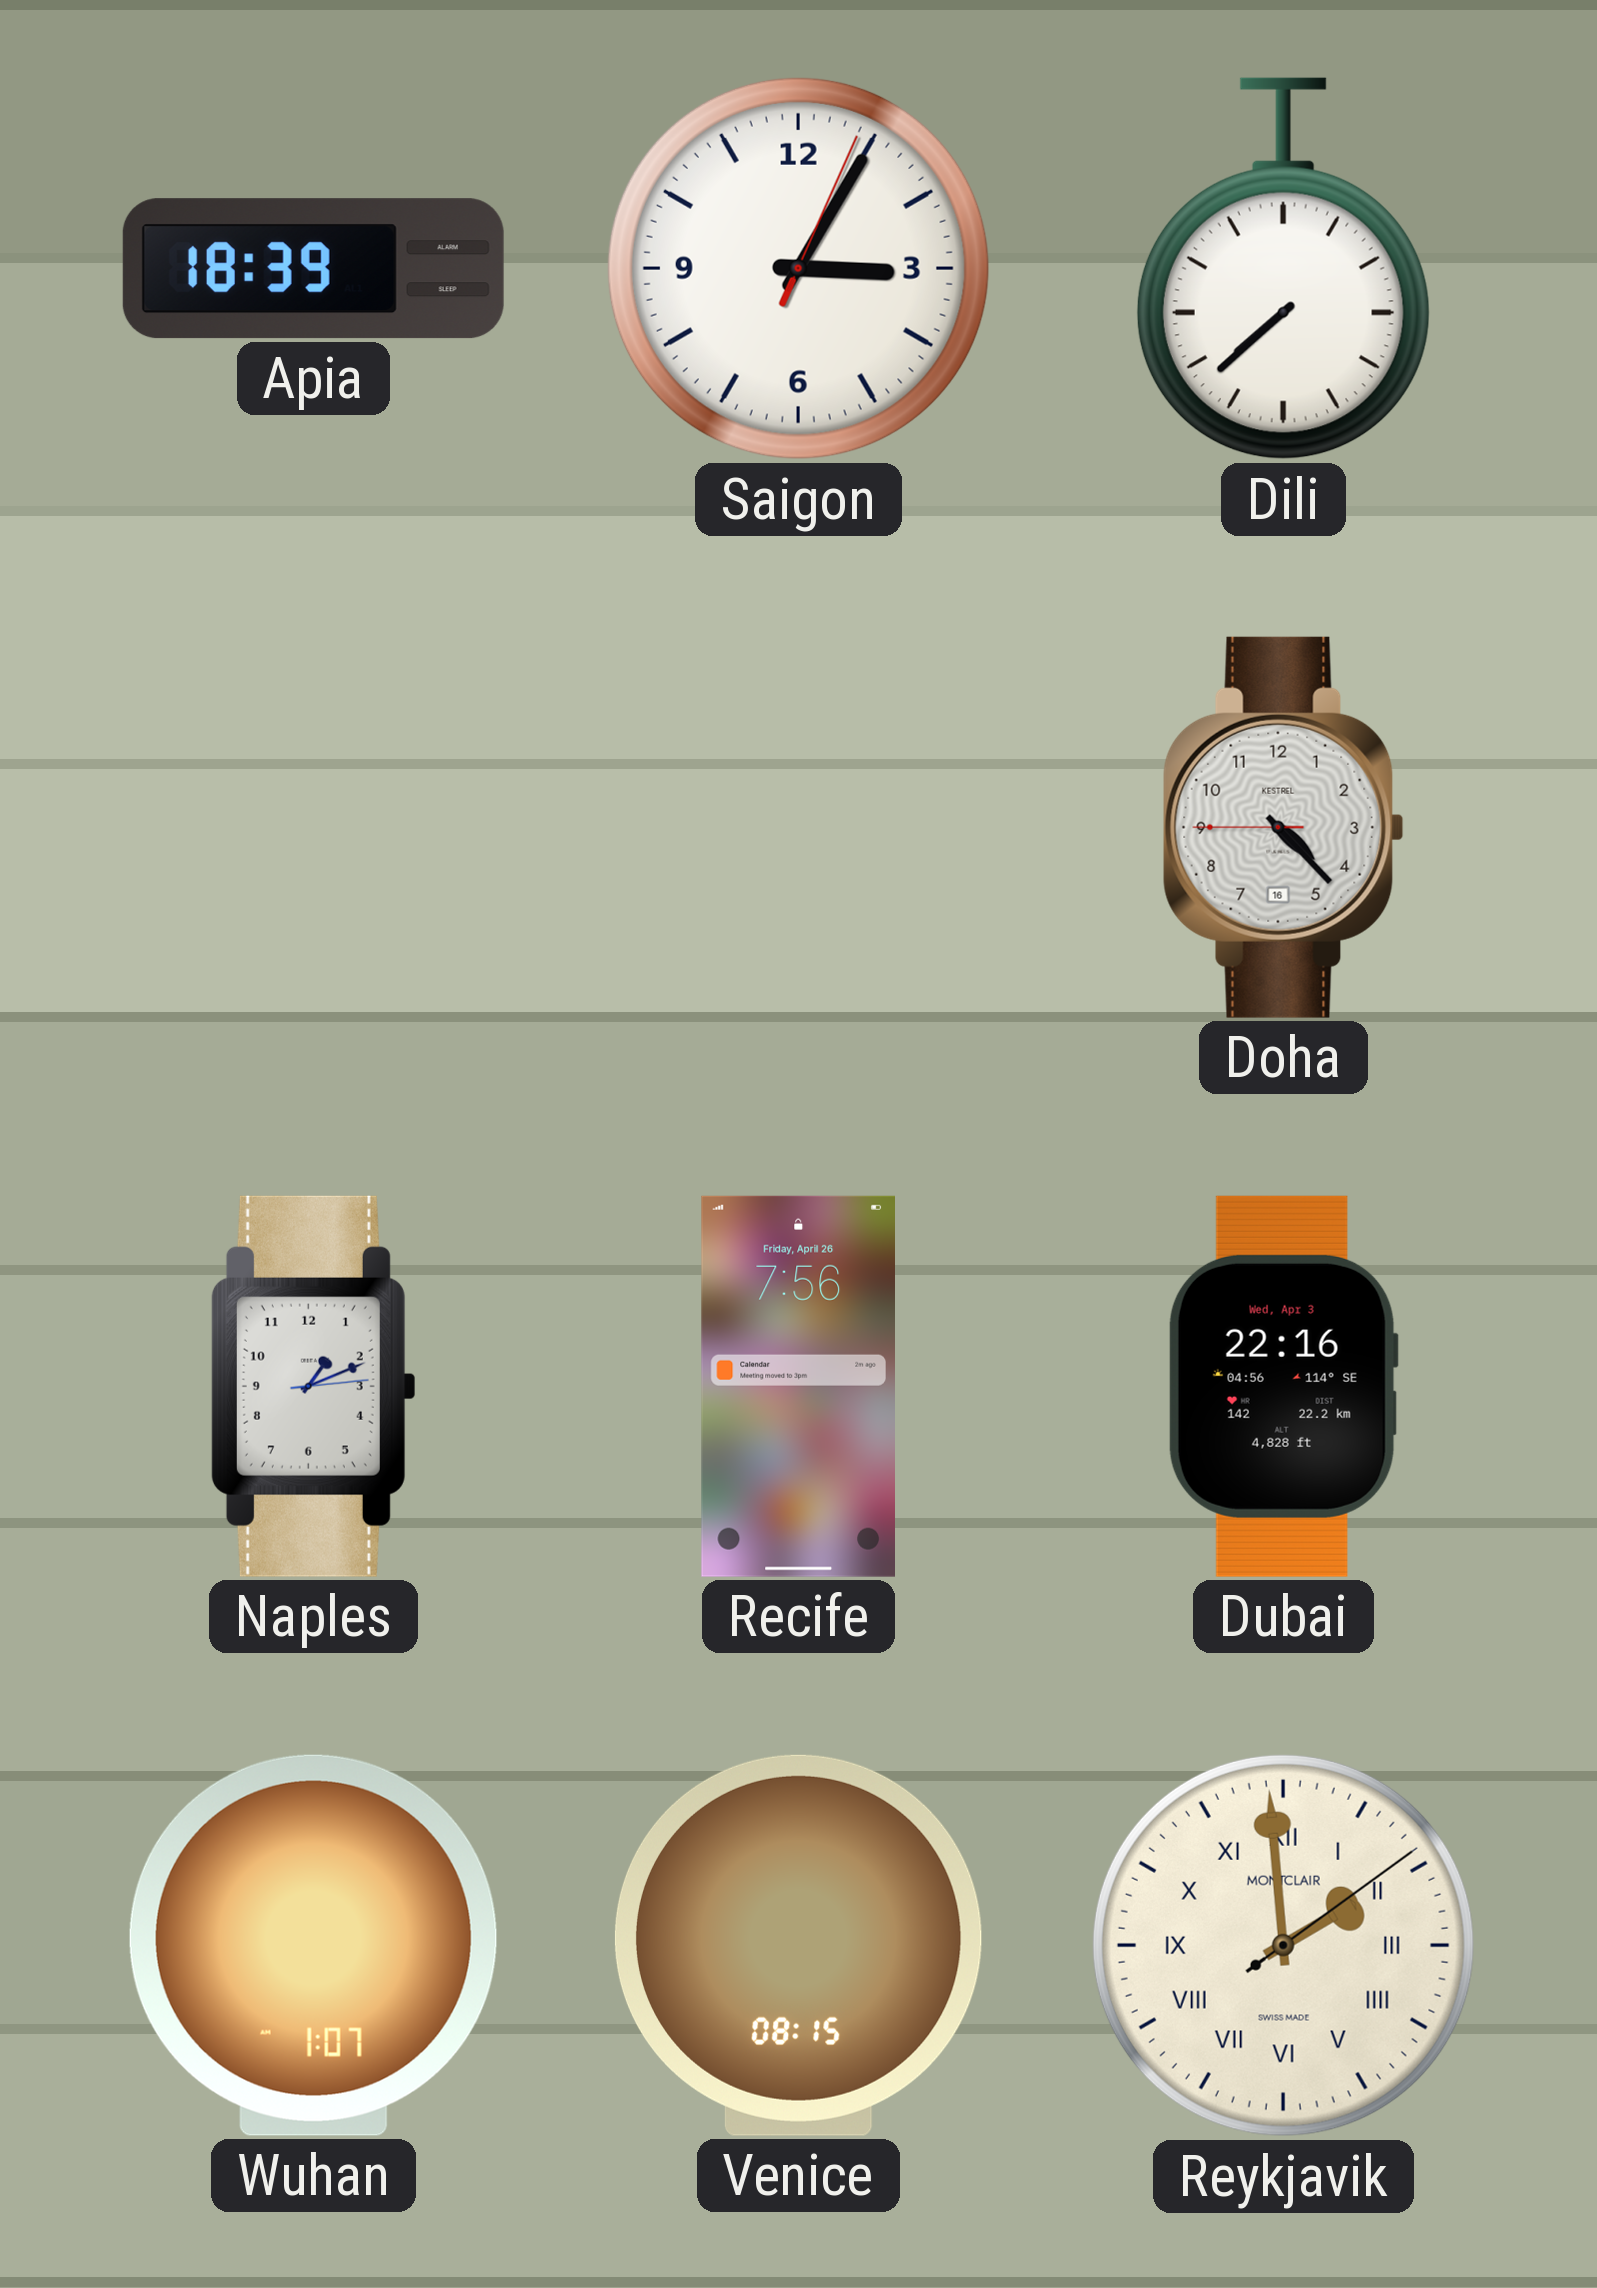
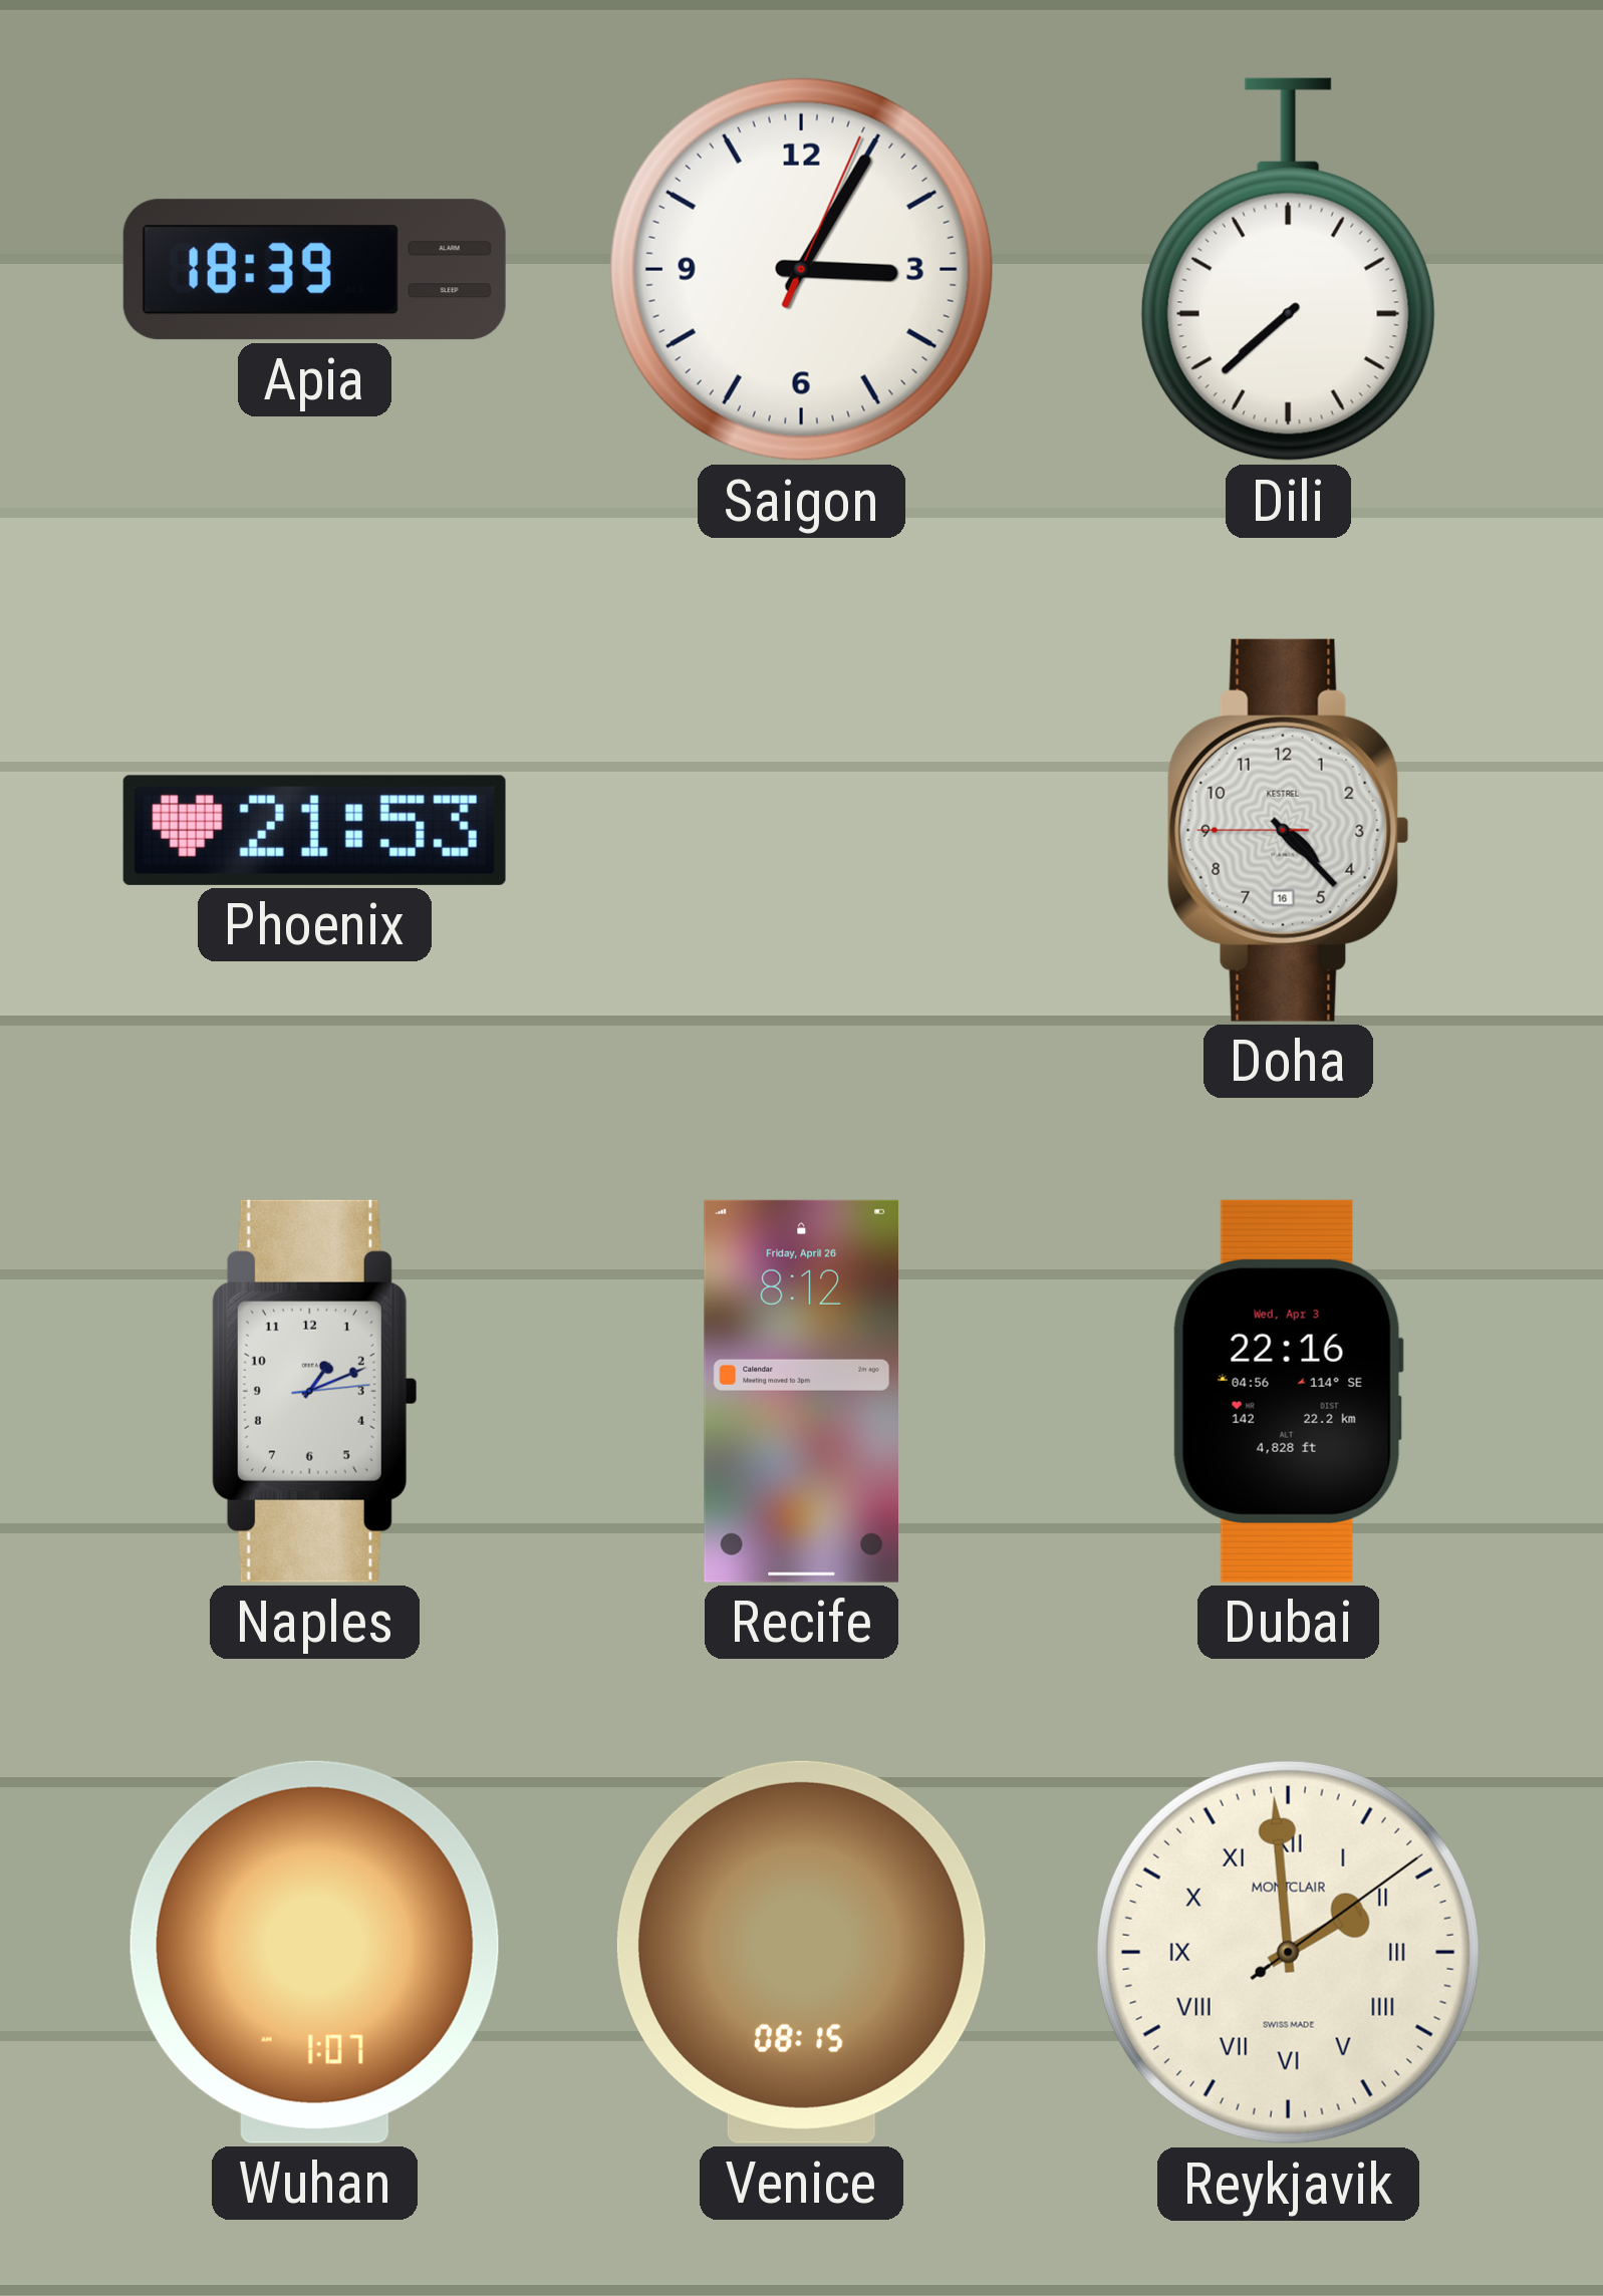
Phoenix: none -> 21:53 (314, 830)
Recife: 7:56 -> 8:12 (801, 1391)
